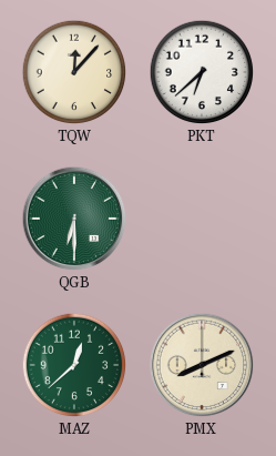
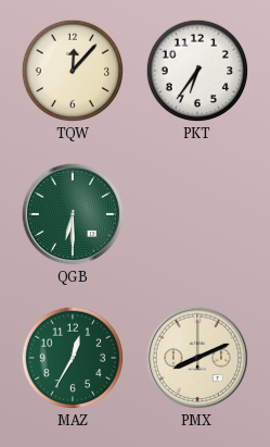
PKT: 6:38 -> 6:36 (197, 71)
MAZ: 12:38 -> 12:35 (73, 358)
